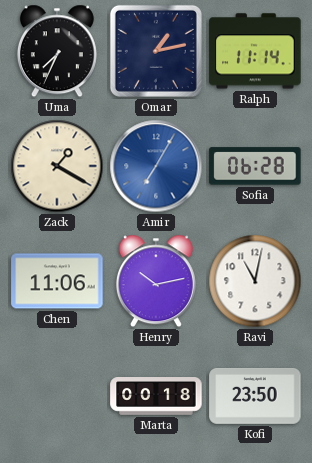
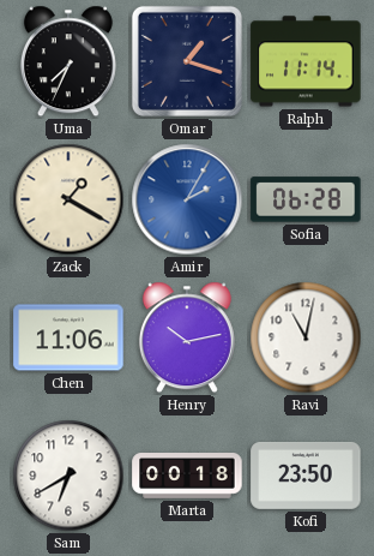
Omar: 1:13 -> 1:18 (187, 61)
Amir: 7:05 -> 2:05 (187, 199)
Sam: none -> 6:40 (68, 476)
